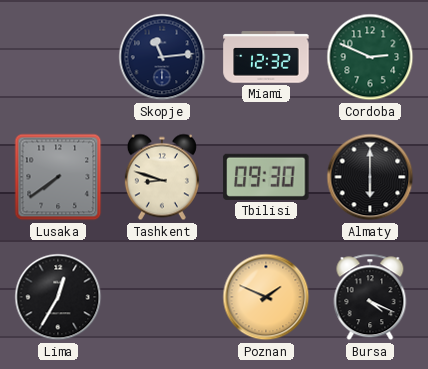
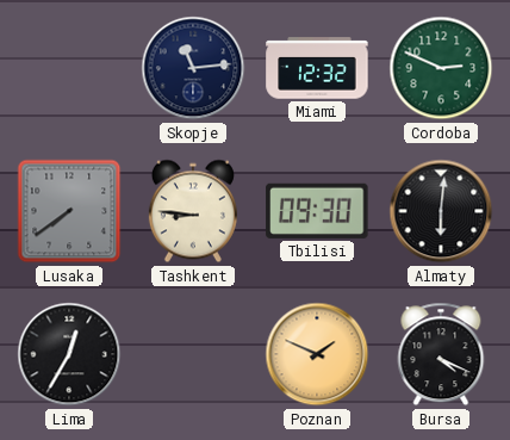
Tashkent: 8:48 -> 8:46 (193, 211)
Almaty: 6:00 -> 6:01 (441, 211)
